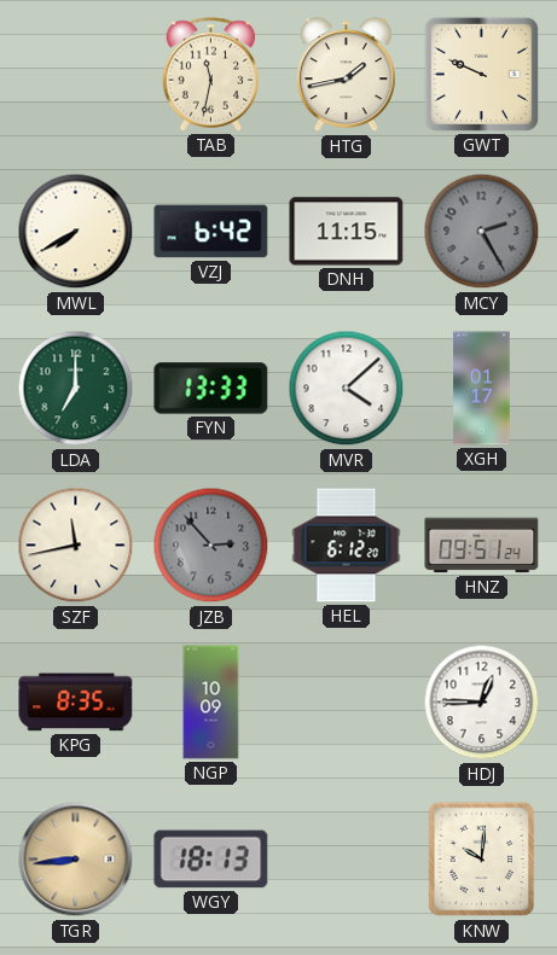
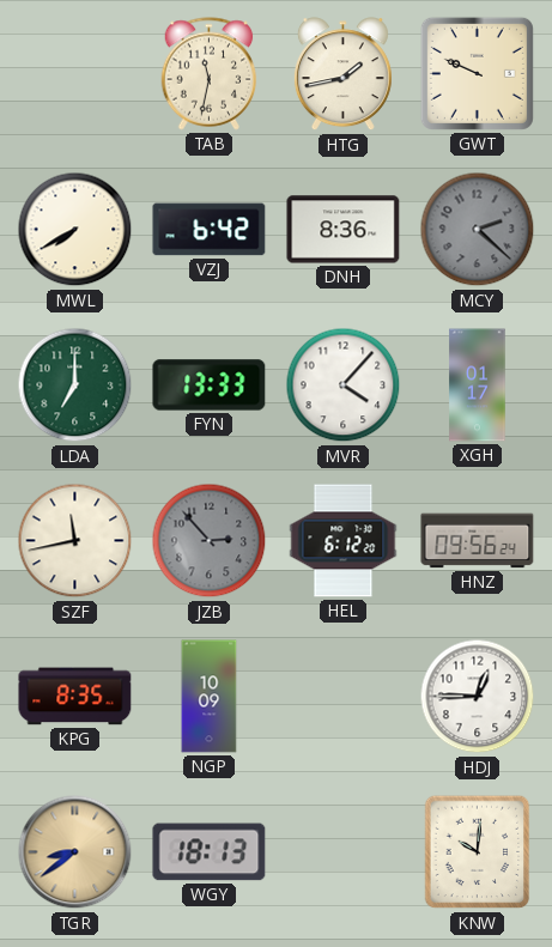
DNH: 11:15 -> 8:36 (344, 230)
MCY: 2:25 -> 2:22 (478, 230)
MVR: 4:08 -> 4:07 (344, 386)
HNZ: 09:51 -> 09:56 (478, 541)
TGR: 8:44 -> 8:39 (75, 852)
